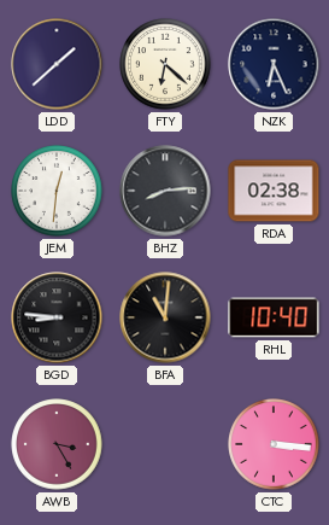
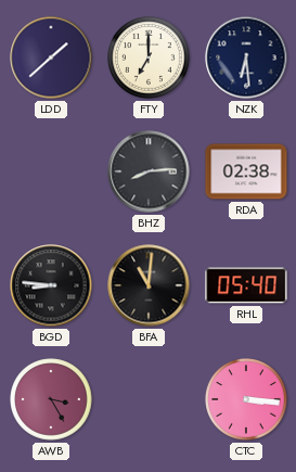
FTY: 6:22 -> 7:00 (149, 58)
NZK: 6:26 -> 6:29 (246, 58)
JEM: 12:31 -> none (57, 191)
RHL: 10:40 -> 05:40 (246, 285)
